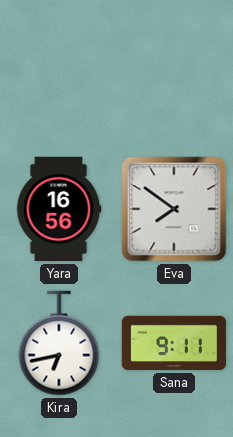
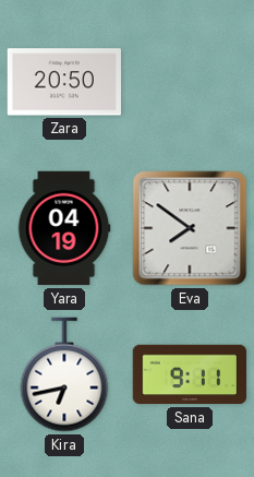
Zara: none -> 20:50 (63, 82)
Yara: 16:56 -> 04:19 (64, 228)
